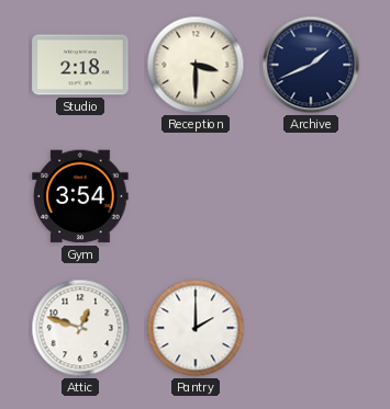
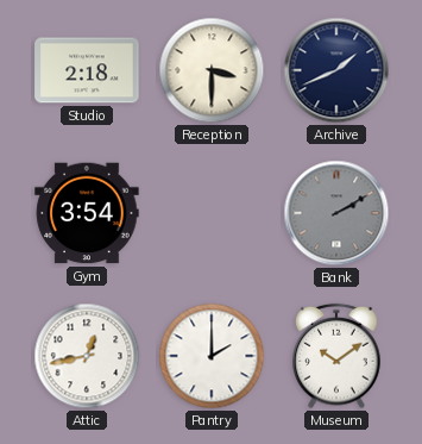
Bank: none -> 2:10 (336, 213)
Attic: 12:48 -> 12:43 (87, 356)
Museum: none -> 10:09 (336, 356)
